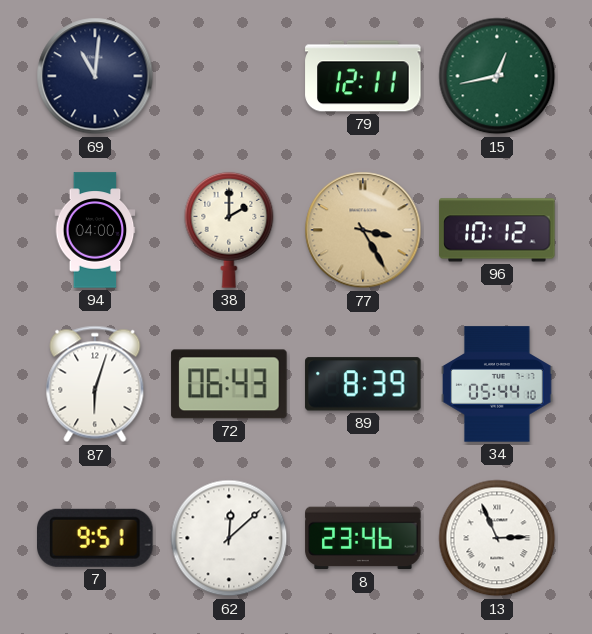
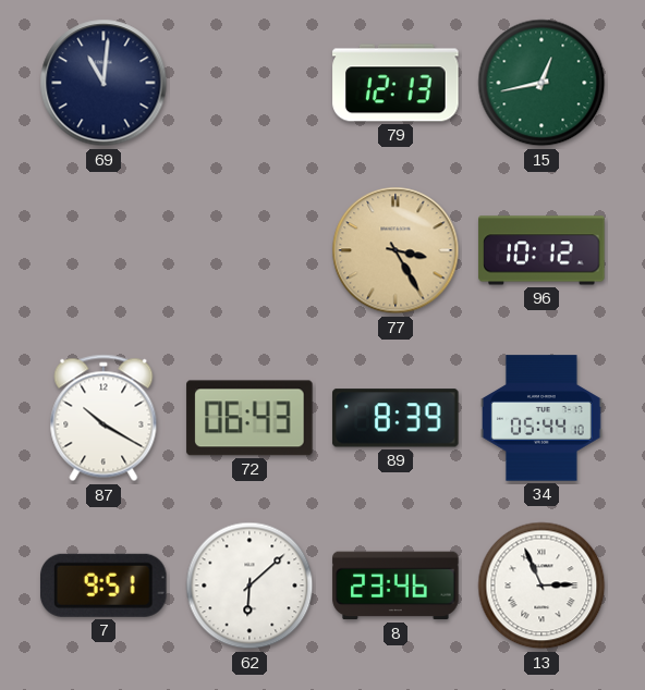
79: 12:11 -> 12:13 (395, 83)
94: 04:00 -> none (95, 230)
38: 2:00 -> none (229, 230)
87: 6:03 -> 10:20 (104, 418)
62: 12:08 -> 6:08 (250, 586)
